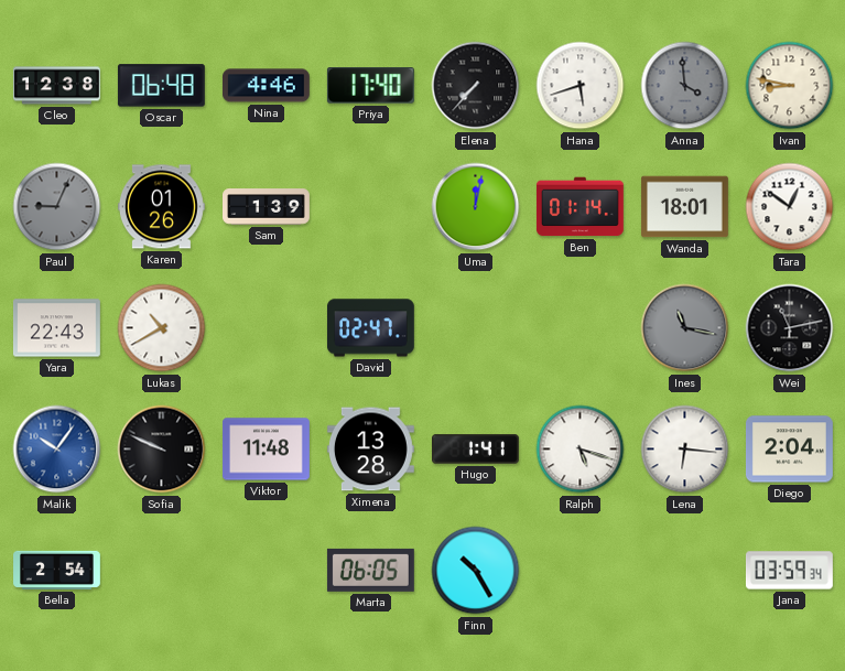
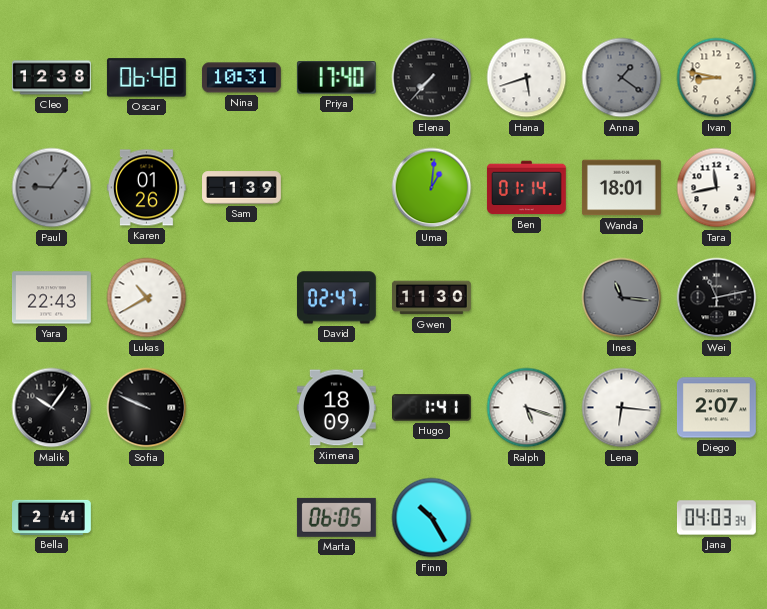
Nina: 4:46 -> 10:31 (241, 78)
Anna: 3:59 -> 1:21 (622, 78)
Paul: 9:04 -> 9:06 (52, 188)
Uma: 12:02 -> 1:01 (432, 188)
Tara: 12:51 -> 11:43 (717, 188)
Gwen: none -> 11:30 (432, 298)
Ines: 11:17 -> 11:16 (622, 298)
Malik dial: blue -> black (52, 408)
Viktor: 11:48 -> none (267, 450)
Ximena: 13:28 -> 18:09 (336, 408)
Diego: 2:04 -> 2:07 (716, 408)
Bella: 2:54 -> 2:41 (52, 517)
Jana: 03:59 -> 04:03 (716, 518)
